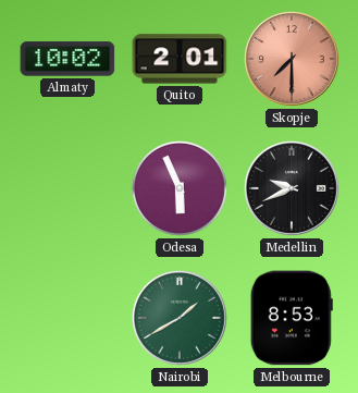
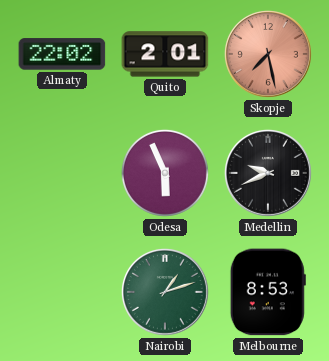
Almaty: 10:02 -> 22:02 (62, 54)
Skopje: 7:30 -> 7:28 (268, 54)
Nairobi: 1:40 -> 1:12 (165, 292)
